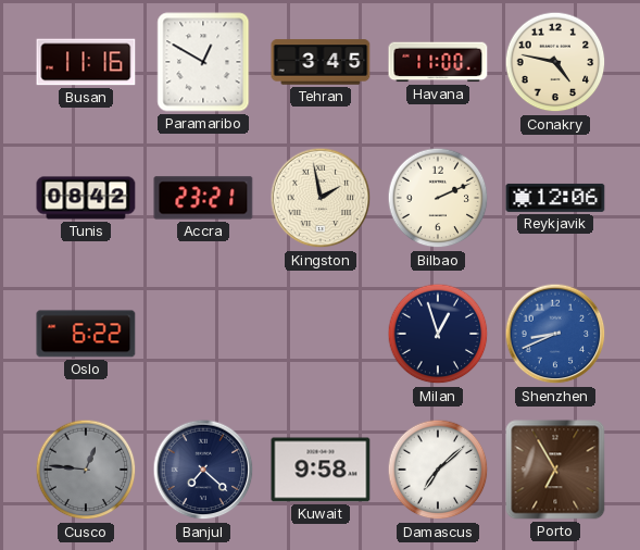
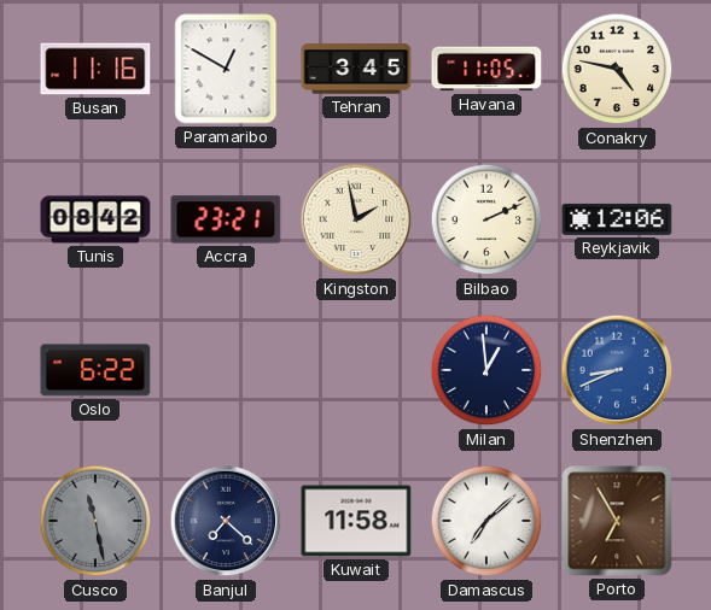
Havana: 11:00 -> 11:05 (486, 69)
Milan: 12:57 -> 12:59 (486, 370)
Cusco: 12:46 -> 11:28 (95, 521)
Kuwait: 9:58 -> 11:58 (356, 521)
